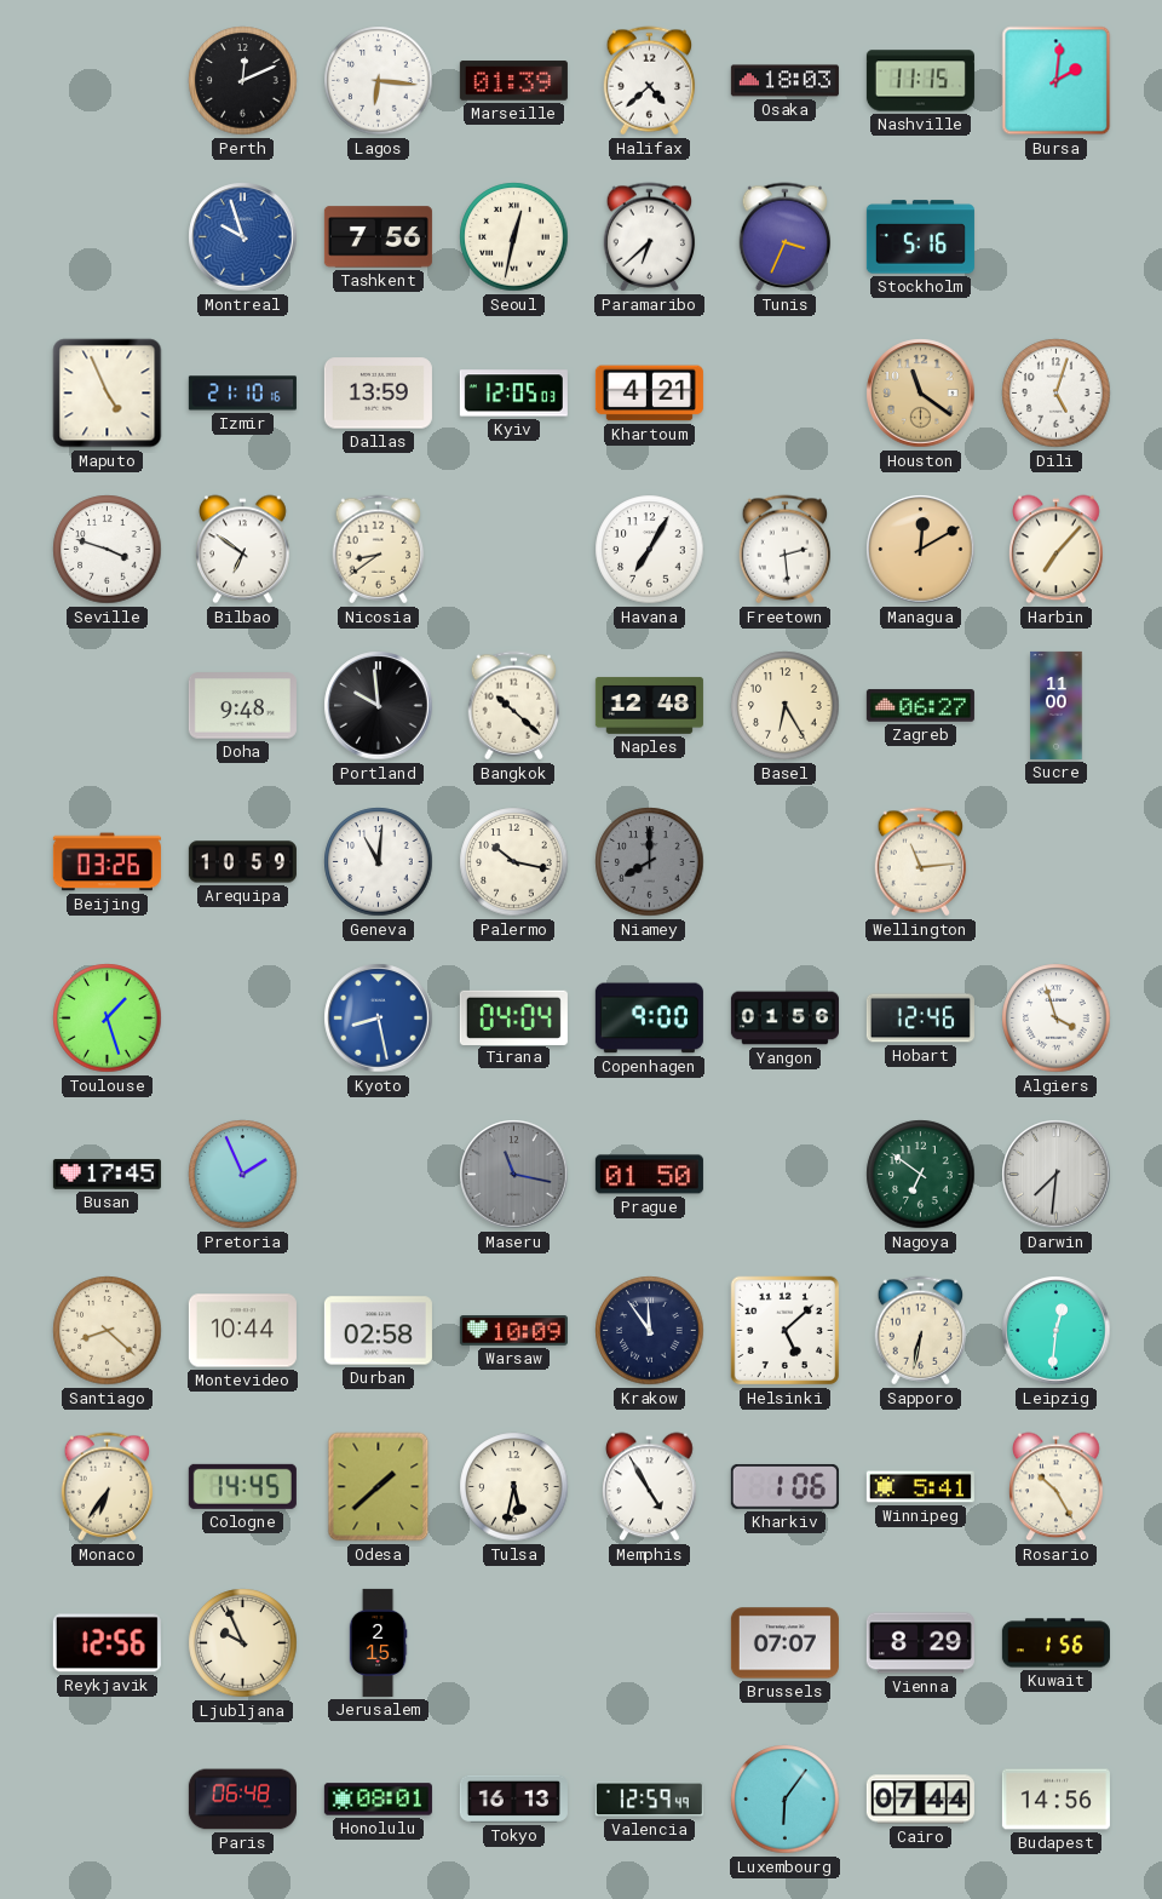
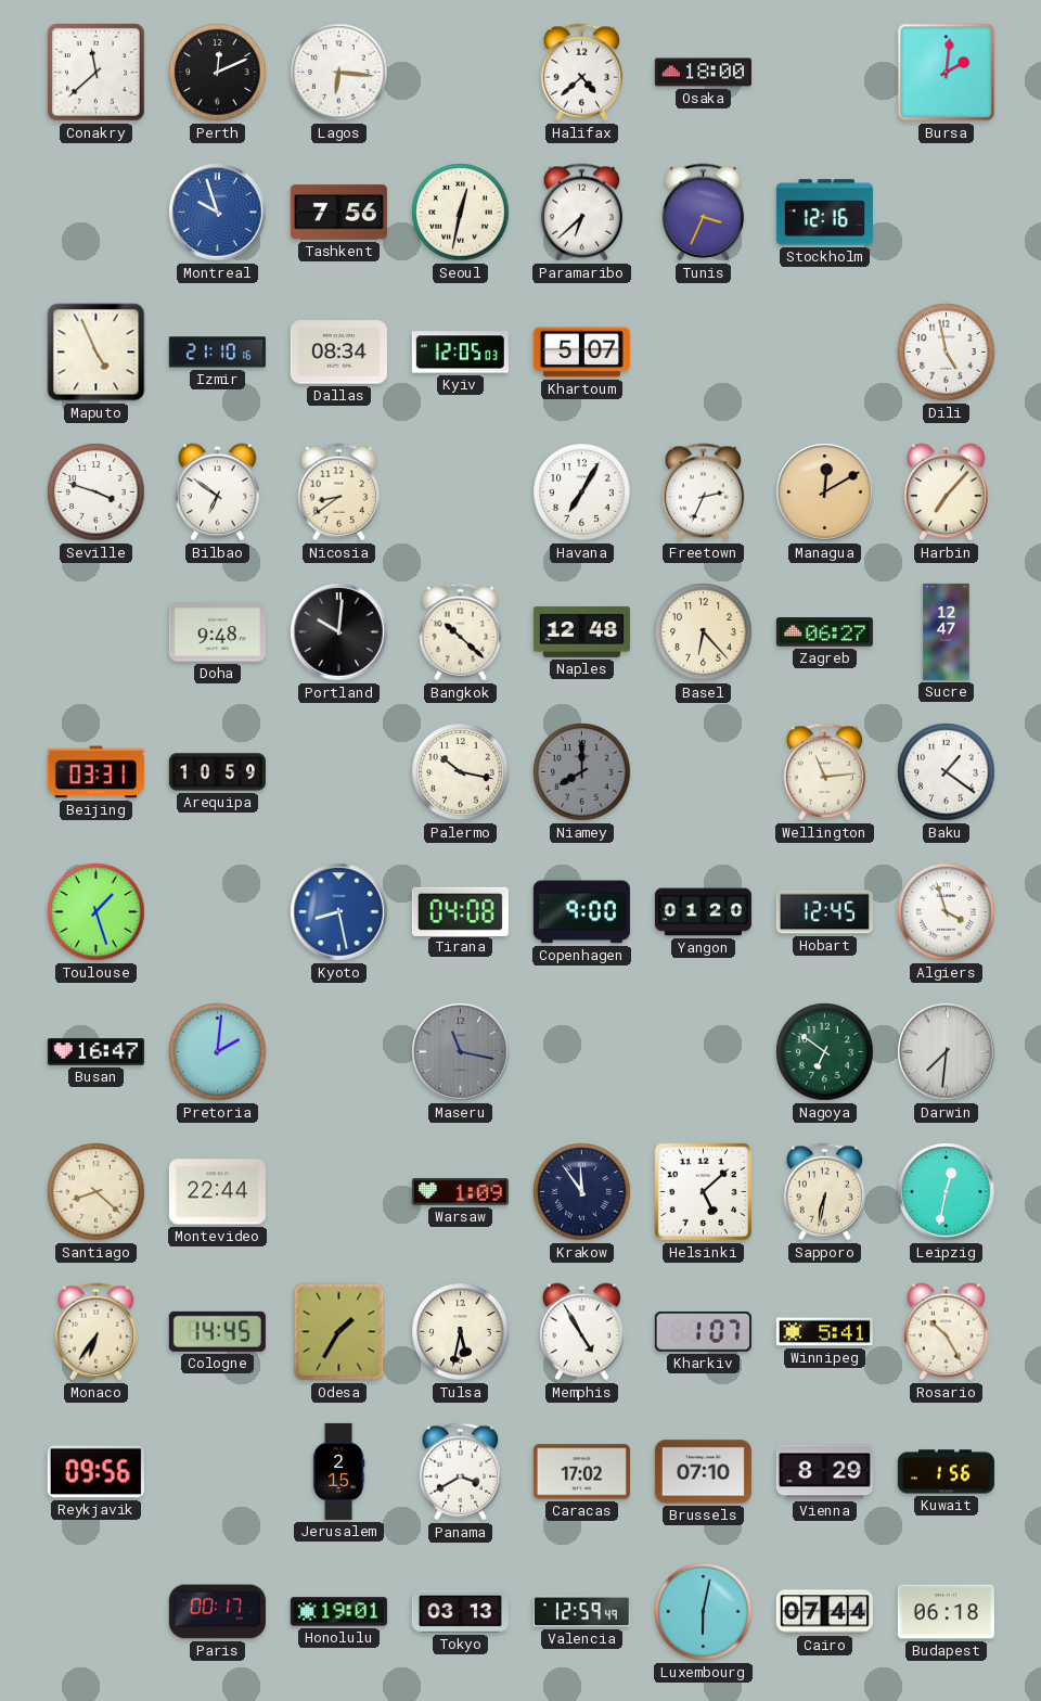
Conakry: none -> 11:38 (95, 72)
Marseille: 01:39 -> none (513, 81)
Osaka: 18:03 -> 18:00 (703, 73)
Nashville: 11:15 -> none (920, 81)
Stockholm: 5:16 -> 12:16 (824, 213)
Dallas: 13:59 -> 08:34 (338, 353)
Khartoum: 4:21 -> 5:07 (581, 353)
Houston: 11:21 -> none (921, 394)
Dili: 5:03 -> 4:58 (947, 353)
Freetown: 2:29 -> 2:34 (704, 493)
Portland: 9:59 -> 10:01 (339, 632)
Basel: 6:25 -> 6:23 (704, 632)
Sucre: 11:00 -> 12:47 (947, 631)
Beijing: 03:26 -> 03:31 (95, 772)
Geneva: 11:01 -> none (379, 862)
Baku: none -> 1:21 (947, 772)
Tirana: 04:04 -> 04:08 (460, 911)
Yangon: 01:56 -> 01:20 (703, 912)
Hobart: 12:46 -> 12:45 (824, 912)
Busan: 17:45 -> 16:47 (95, 1052)
Pretoria: 1:56 -> 2:01 (218, 1052)
Prague: 01:50 -> none (649, 1175)
Montevideo: 10:44 -> 22:44 (217, 1192)
Durban: 02:58 -> none (378, 1331)
Warsaw: 10:09 -> 1:09 (460, 1192)
Leipzig: 12:31 -> 12:32 (947, 1192)
Odesa: 1:38 -> 1:35 (339, 1332)
Kharkiv: 1:06 -> 1:07 (703, 1332)
Reykjavik: 12:56 -> 09:56 (95, 1472)
Ljubljana: 9:56 -> none (243, 1643)
Panama: none -> 3:40 (461, 1472)
Caracas: none -> 17:02 (581, 1472)
Brussels: 07:07 -> 07:10 (703, 1472)
Paris: 06:48 -> 00:17 (217, 1612)
Honolulu: 08:01 -> 19:01 (338, 1612)
Tokyo: 16:13 -> 03:13 (460, 1611)
Luxembourg: 6:06 -> 6:02 (704, 1612)
Budapest: 14:56 -> 06:18 (946, 1612)
